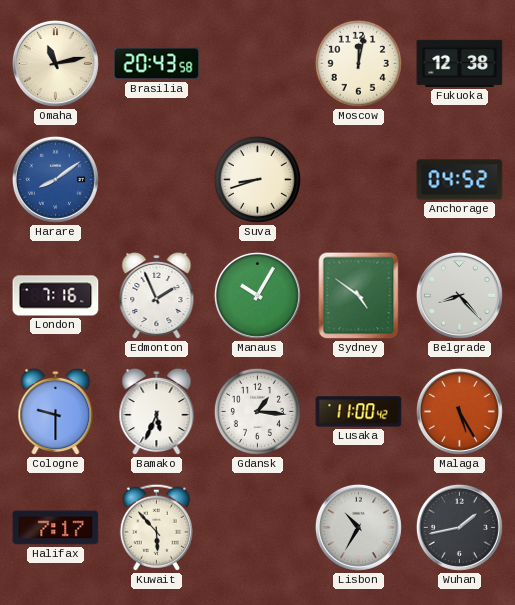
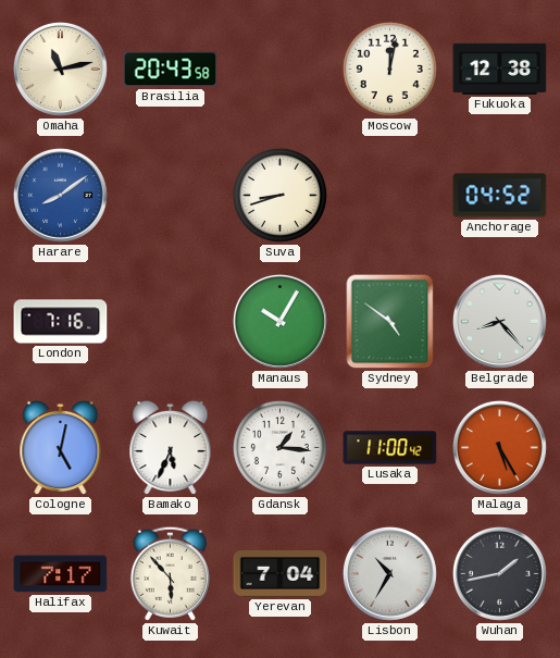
Edmonton: 1:56 -> none (157, 296)
Cologne: 9:30 -> 5:02 (61, 448)
Yerevan: none -> 7:04 (281, 573)
